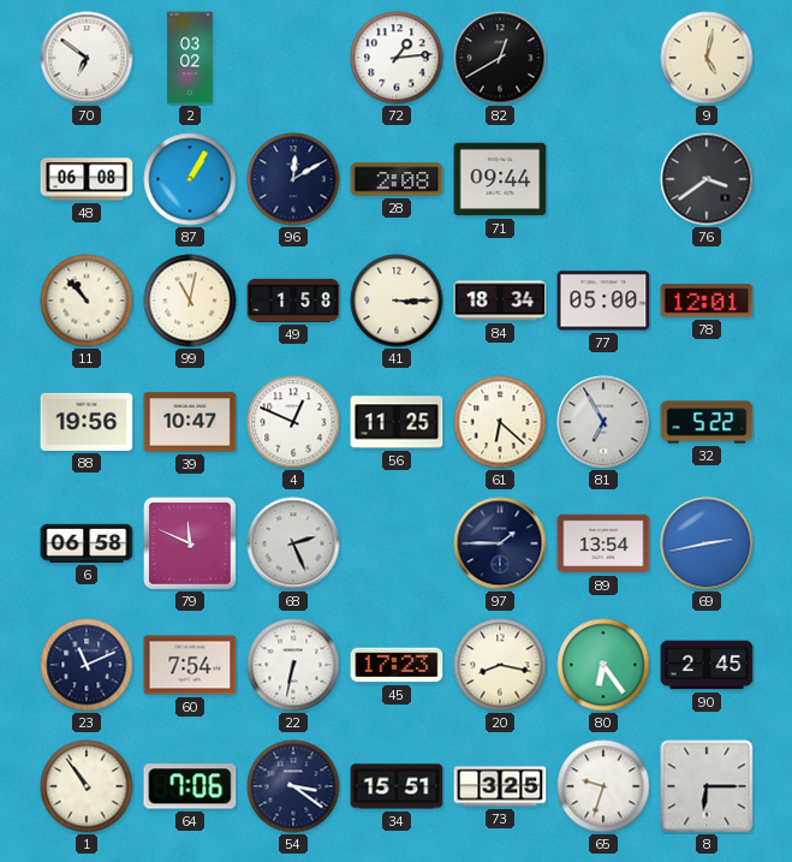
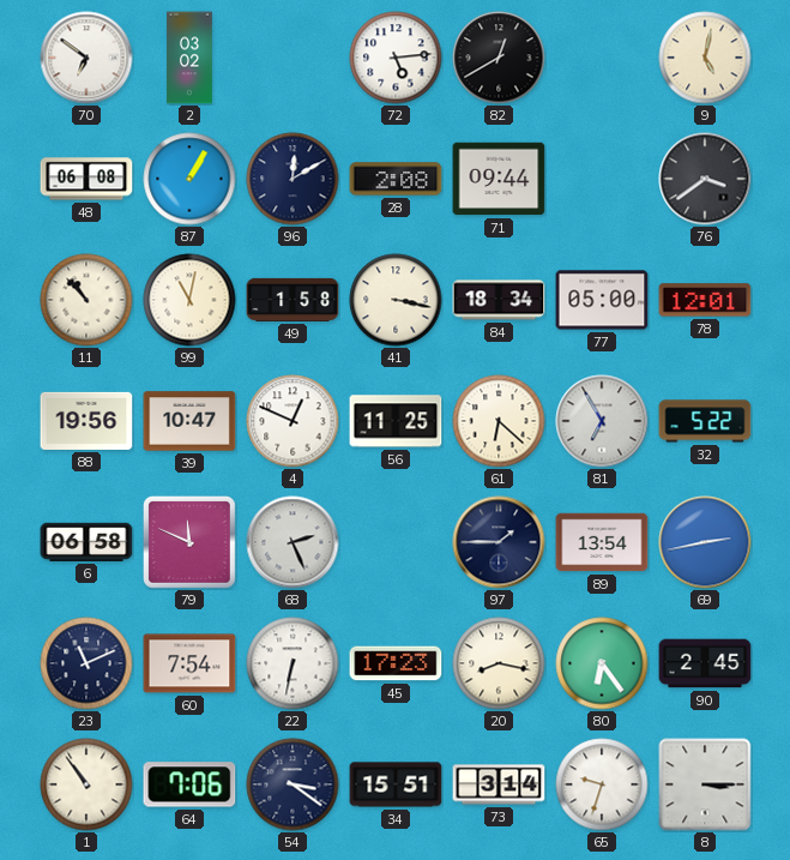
72: 1:14 -> 5:14 (396, 58)
41: 3:15 -> 3:17 (396, 300)
73: 3:25 -> 3:14 (499, 784)
8: 6:15 -> 3:15 (705, 784)
